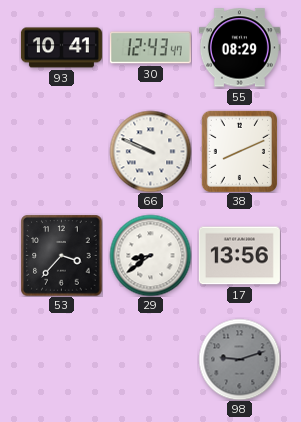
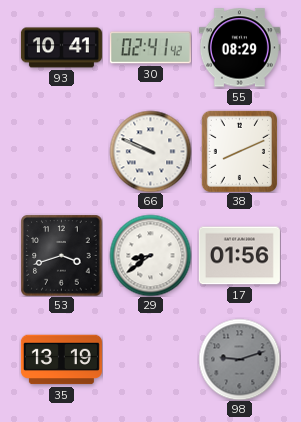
30: 12:43 -> 02:41 (150, 48)
53: 3:37 -> 3:42 (61, 255)
17: 13:56 -> 01:56 (239, 256)
35: none -> 13:19 (61, 360)
